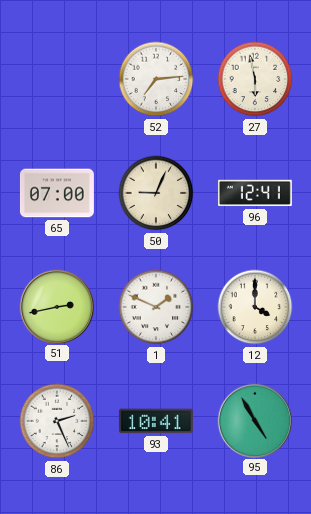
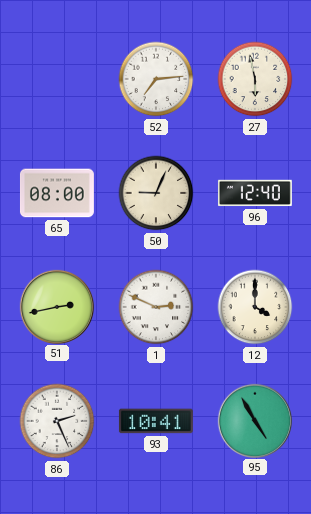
65: 07:00 -> 08:00 (57, 193)
96: 12:41 -> 12:40 (255, 193)
1: 1:49 -> 2:49 (156, 307)
